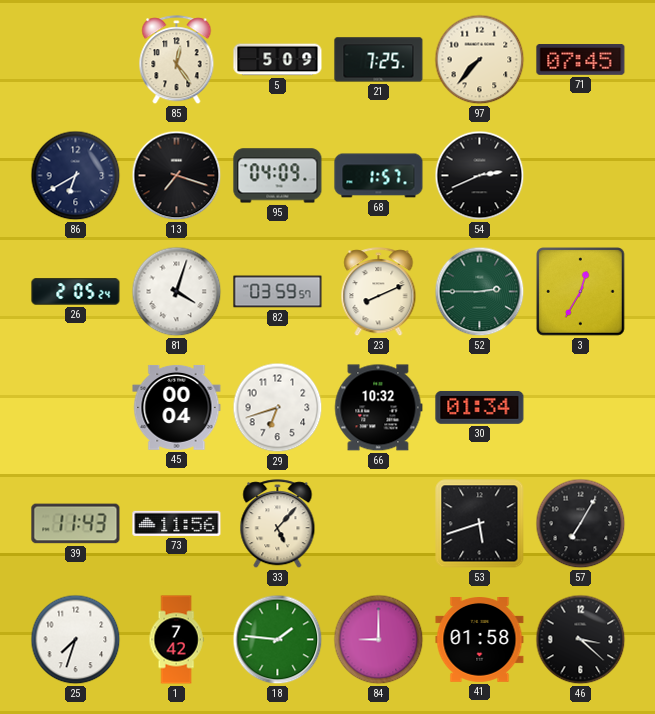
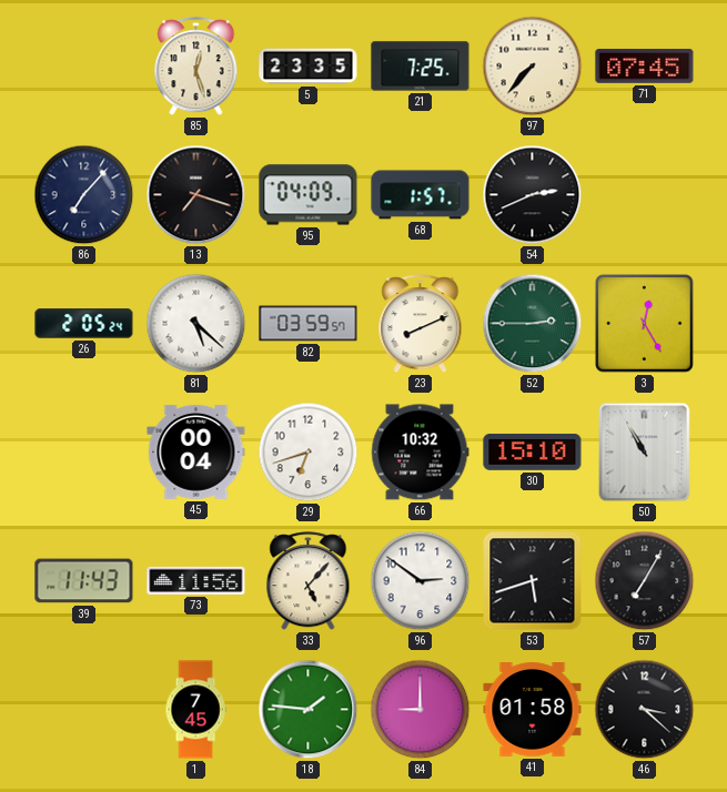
85: 12:24 -> 12:27 (196, 67)
5: 5:09 -> 23:35 (309, 67)
86: 6:40 -> 7:07 (84, 195)
81: 4:03 -> 5:22 (196, 324)
3: 12:35 -> 12:25 (645, 324)
30: 01:34 -> 15:10 (533, 451)
50: none -> 10:55 (645, 453)
96: none -> 2:51 (421, 581)
25: 7:33 -> none (76, 640)
1: 7:42 -> 7:45 (195, 710)
